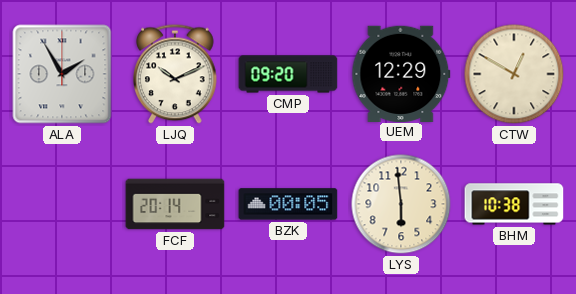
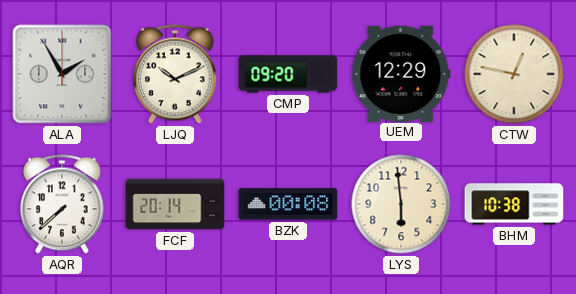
CTW: 12:50 -> 12:47 (514, 74)
AQR: none -> 7:38 (63, 204)
BZK: 00:05 -> 00:08 (288, 204)
